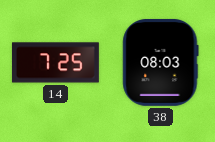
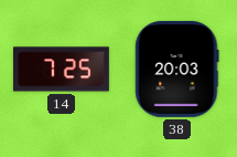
38: 08:03 -> 20:03 (177, 69)
